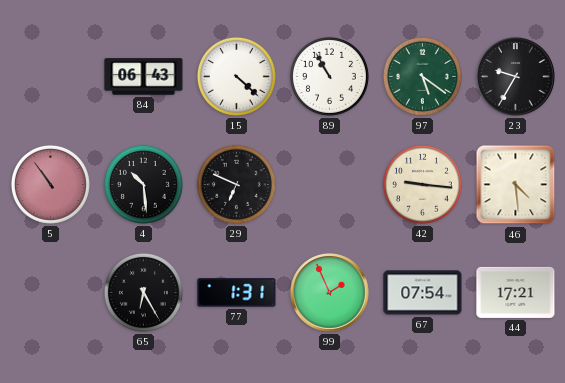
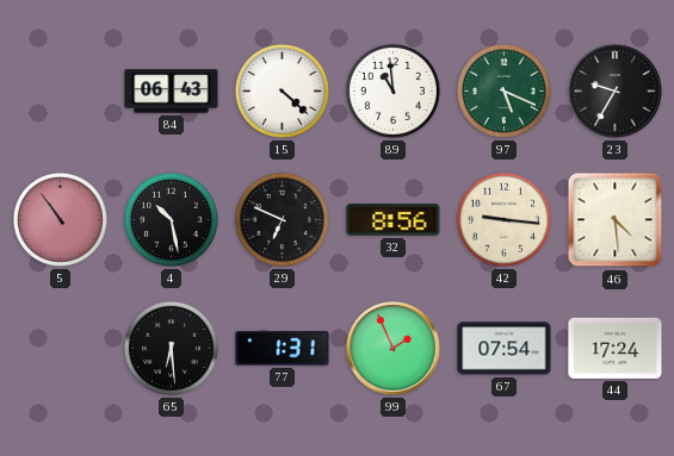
89: 10:55 -> 10:59 (392, 90)
97: 5:21 -> 5:19 (503, 90)
4: 10:29 -> 10:28 (171, 219)
32: none -> 8:56 (394, 220)
65: 6:25 -> 6:29 (171, 348)
44: 17:21 -> 17:24 (616, 348)
